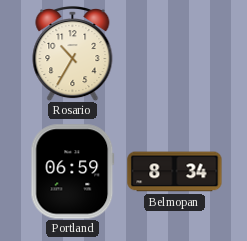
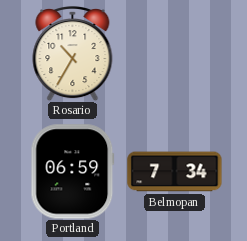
Belmopan: 8:34 -> 7:34 (175, 172)
